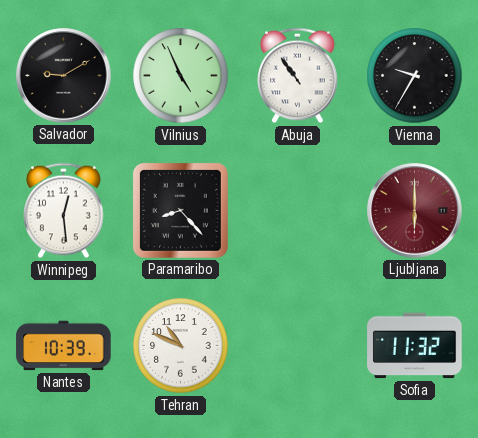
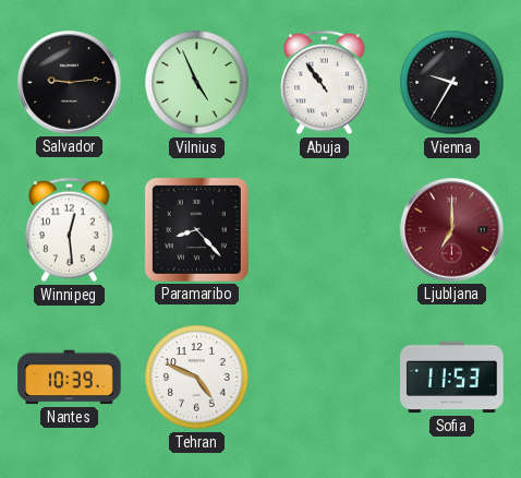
Salvador: 9:10 -> 9:14 (70, 83)
Ljubljana: 6:00 -> 7:00 (452, 230)
Tehran: 10:49 -> 4:49 (197, 378)
Sofia: 11:32 -> 11:53 (452, 378)
